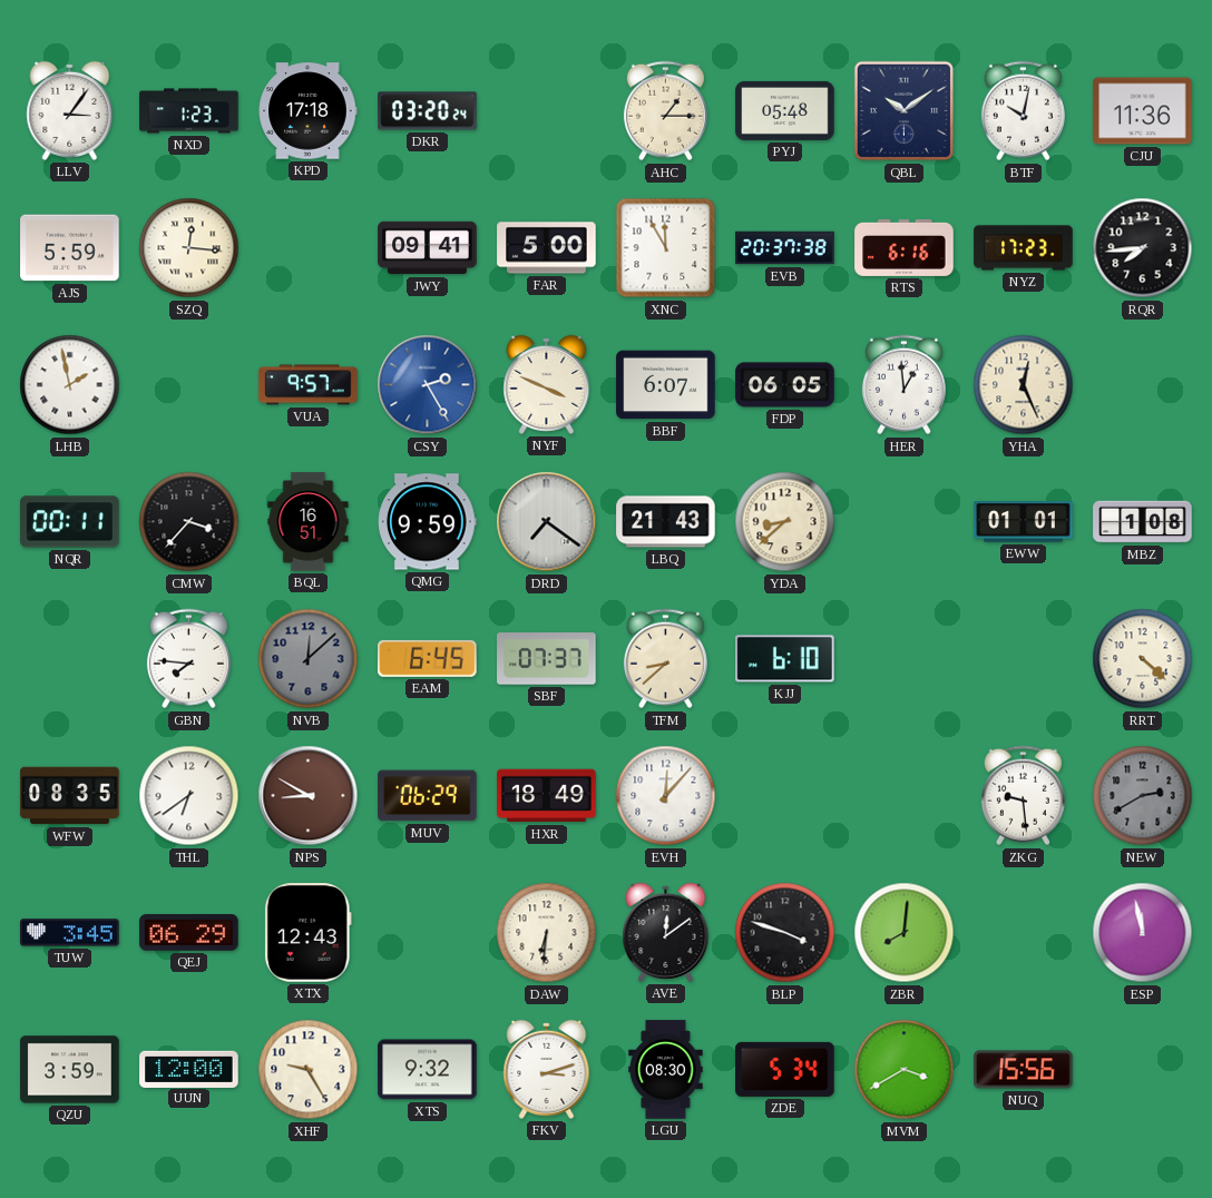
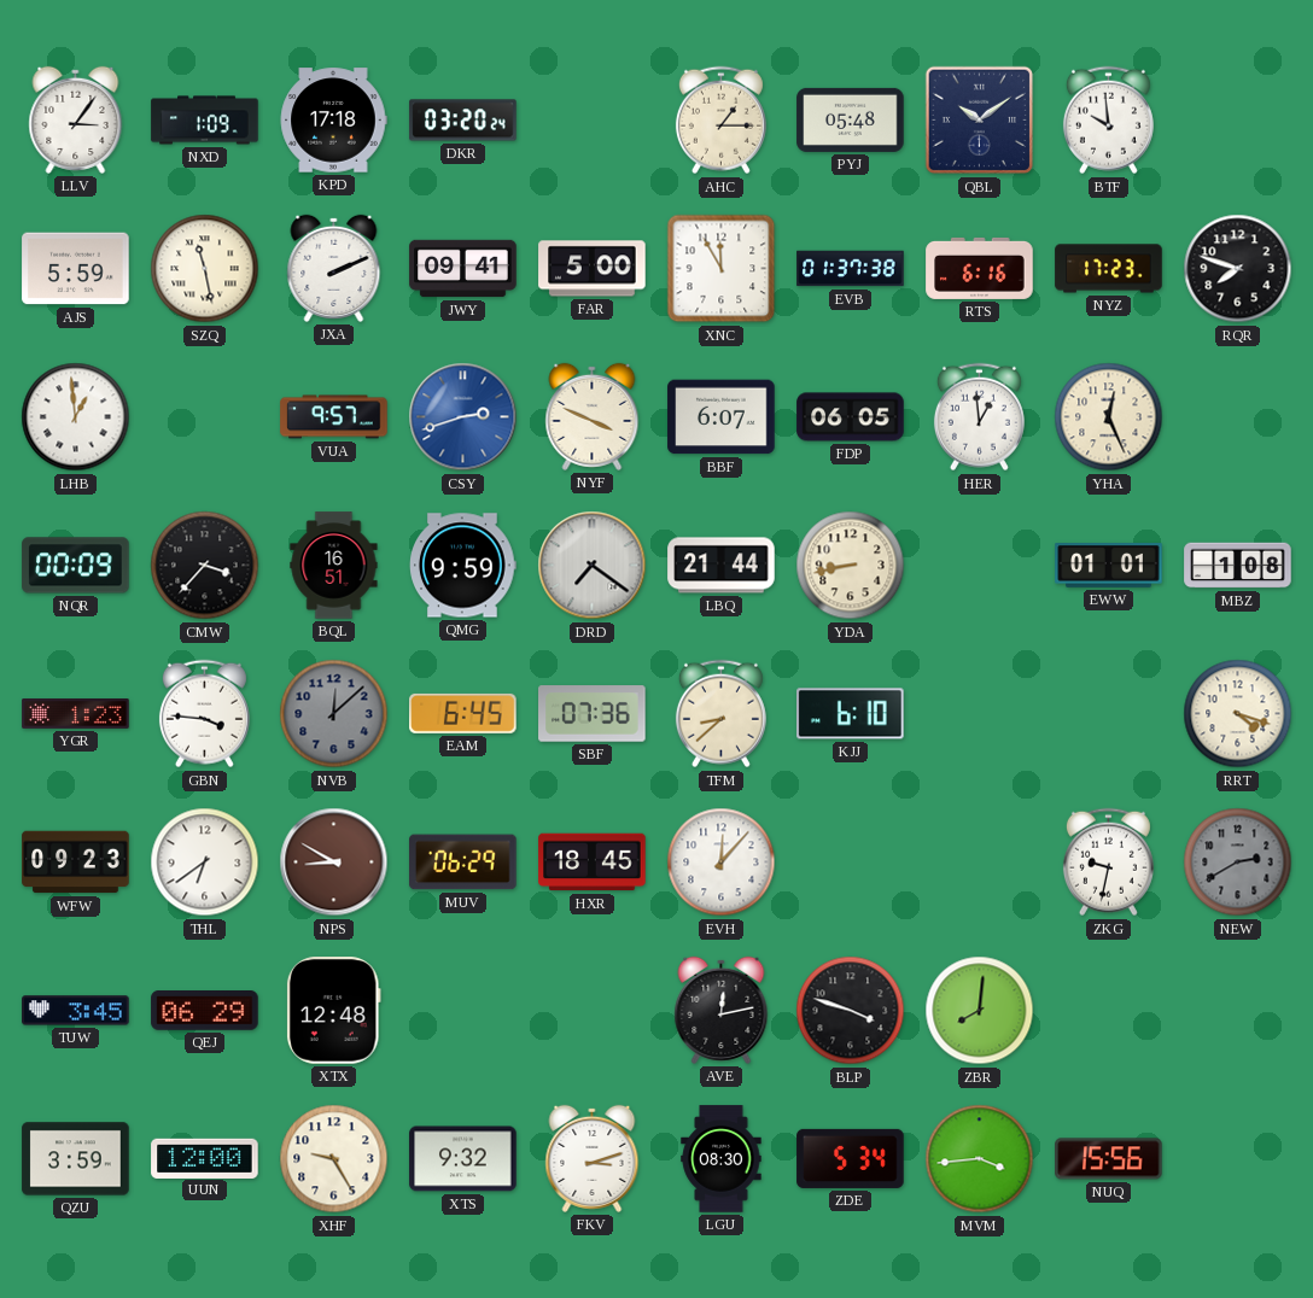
NXD: 1:23 -> 1:09 (205, 121)
BTF: 10:02 -> 9:59 (1108, 121)
CJU: 11:36 -> none (1143, 111)
SZQ: 12:16 -> 11:28 (205, 269)
JXA: none -> 2:11 (334, 268)
EVB: 20:37 -> 01:37 (851, 269)
RQR: 7:44 -> 7:48 (1238, 269)
LHB: 1:58 -> 12:59 (76, 417)
CSY: 2:25 -> 2:42 (463, 417)
NQR: 00:11 -> 00:09 (76, 566)
LBQ: 21:43 -> 21:44 (722, 566)
YDA: 8:38 -> 8:43 (851, 566)
YGR: none -> 1:23 (76, 714)
GBN: 7:46 -> 3:46 (204, 714)
SBF: 07:37 -> 07:36 (593, 714)
RRT: 4:22 -> 4:18 (1238, 714)
WFW: 08:35 -> 09:23 (76, 863)
HXR: 18:49 -> 18:45 (593, 863)
ZKG: 9:29 -> 9:32 (1108, 863)
XTX: 12:43 -> 12:48 (333, 1011)
DAW: 6:31 -> none (547, 933)
AVE: 12:09 -> 12:13 (722, 1010)
ESP: 11:58 -> none (1143, 933)
MVM: 3:40 -> 3:44 (980, 1159)
